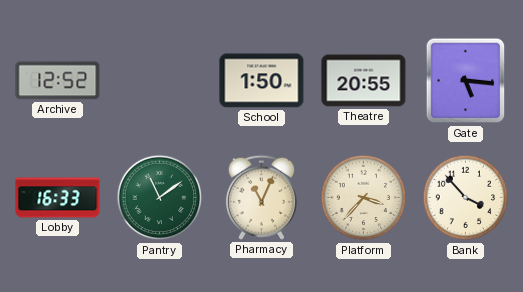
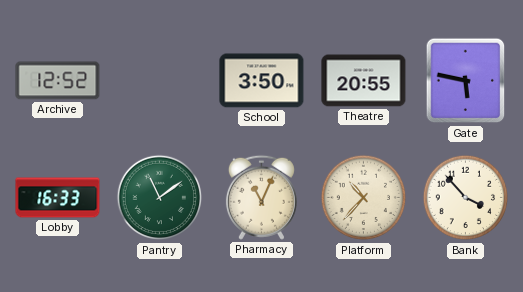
School: 1:50 -> 3:50 (262, 81)
Gate: 5:16 -> 5:47 (466, 81)
Platform: 3:37 -> 10:37 (364, 198)
